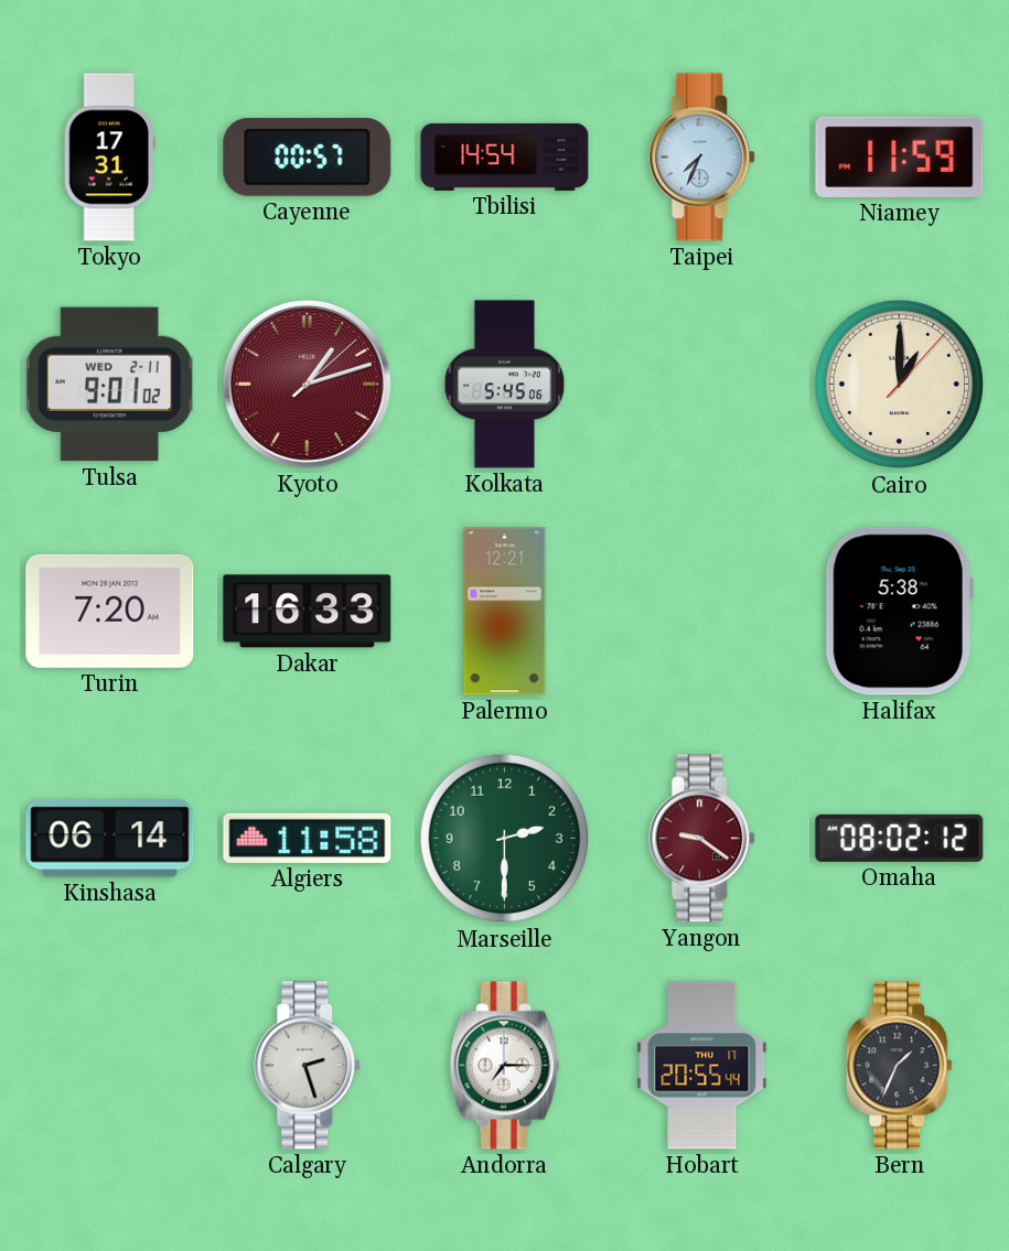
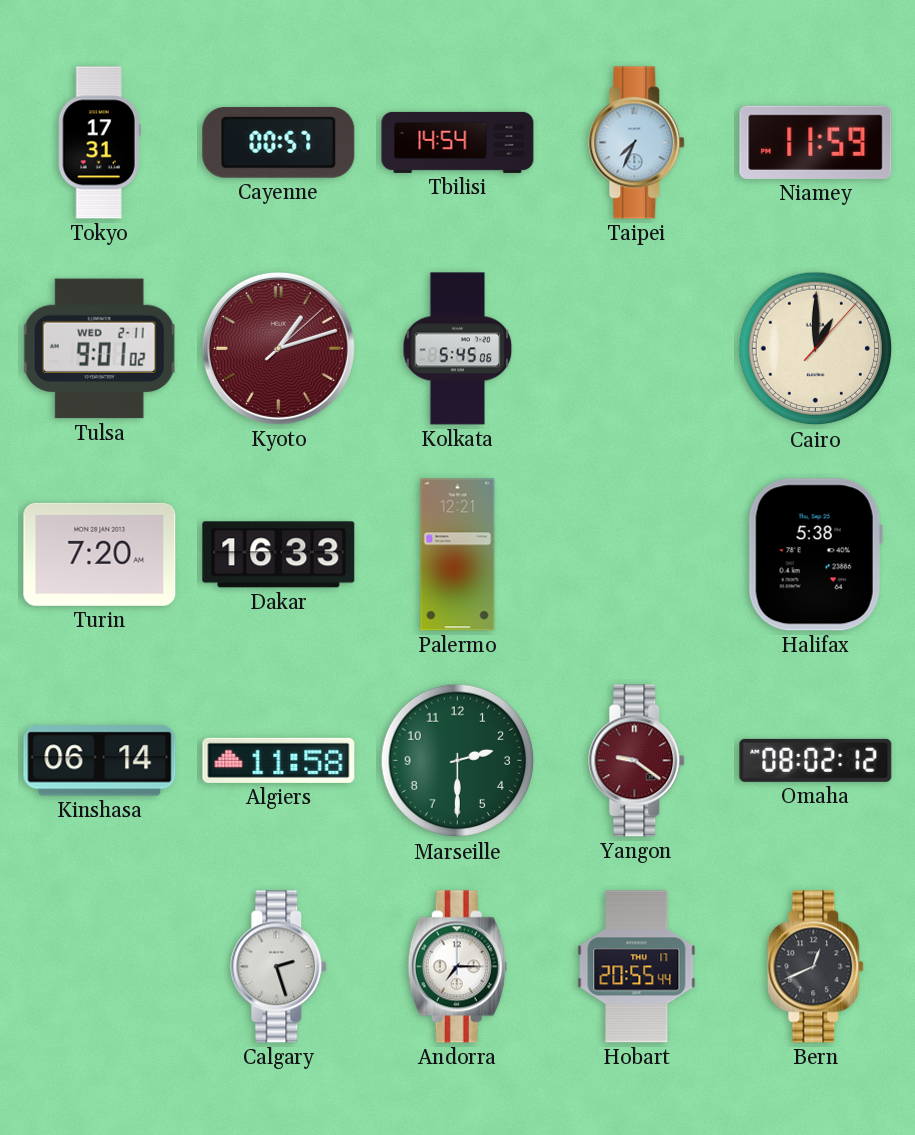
Bern: 1:34 -> 12:41 (816, 967)
